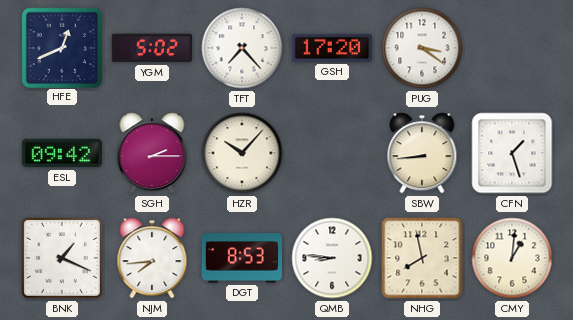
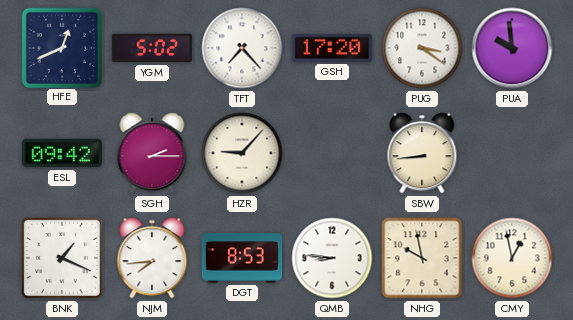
PUA: none -> 9:59 (512, 48)
HZR: 10:07 -> 9:07 (242, 153)
CFN: 1:27 -> none (512, 153)
NHG: 7:58 -> 9:58 (422, 258)
CMY: 1:01 -> 12:58 (512, 258)
